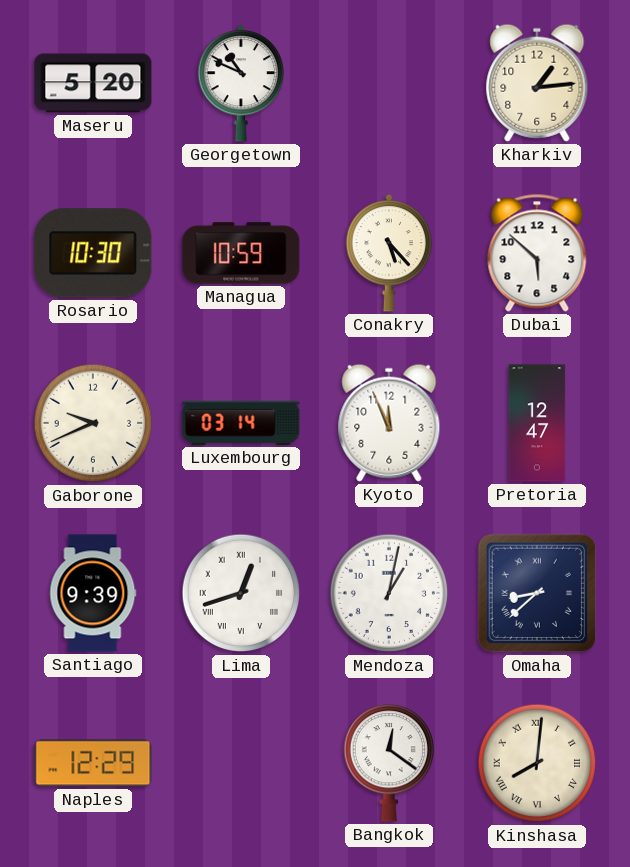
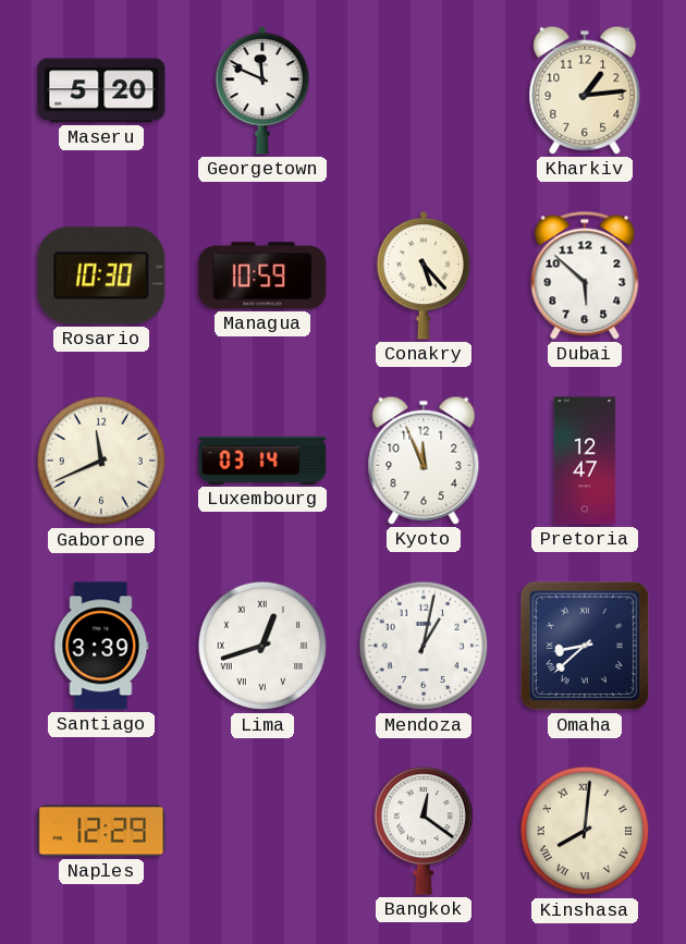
Georgetown: 10:49 -> 11:49 (262, 90)
Gaborone: 9:41 -> 11:41 (101, 461)
Santiago: 9:39 -> 3:39 (101, 646)
